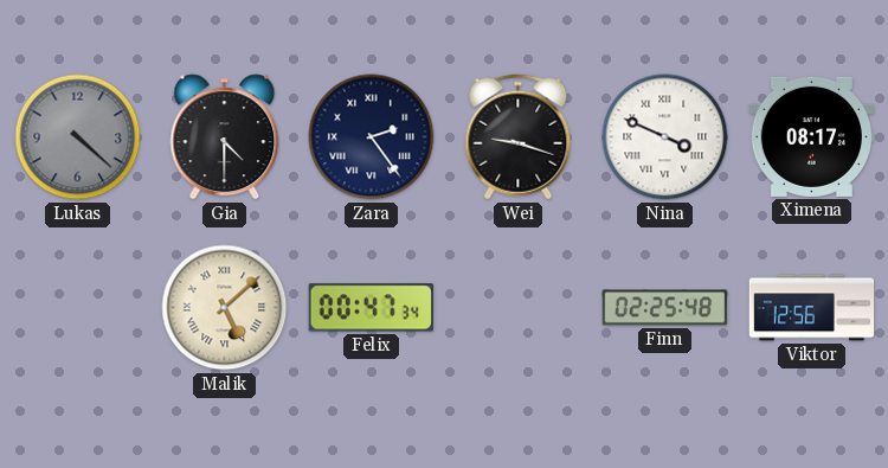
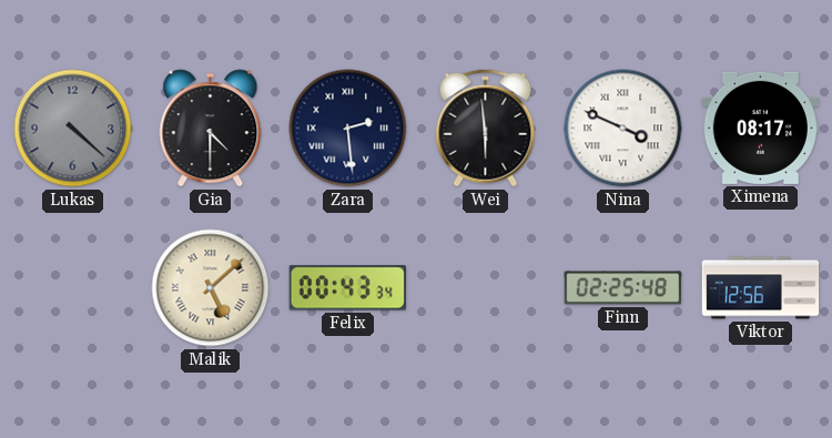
Zara: 2:24 -> 2:29 (348, 129)
Wei: 9:18 -> 5:59 (486, 129)
Felix: 00:47 -> 00:43 (347, 288)
